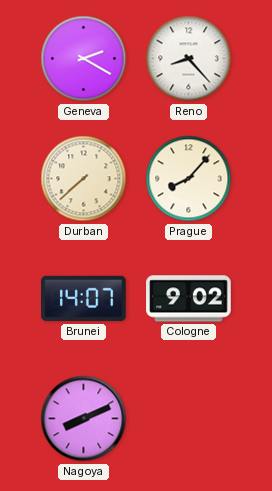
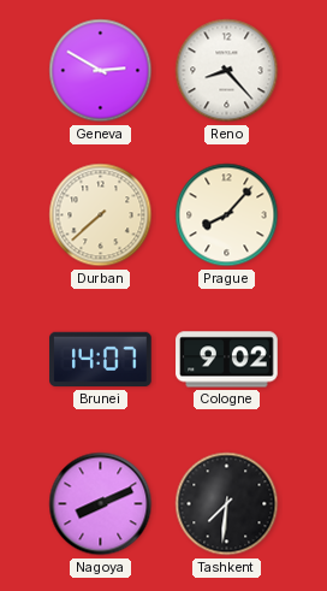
Geneva: 2:20 -> 2:50 (101, 71)
Tashkent: none -> 7:31 (227, 504)
